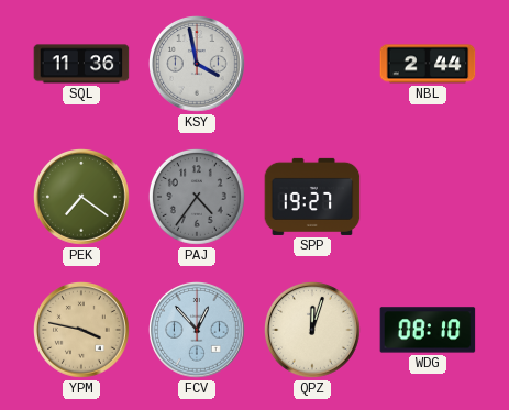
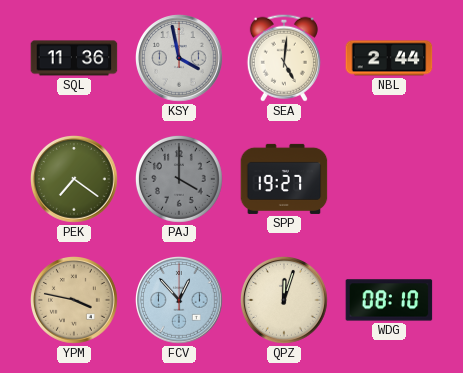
SEA: none -> 5:01 (284, 58)
PAJ: 4:36 -> 4:00 (179, 179)
